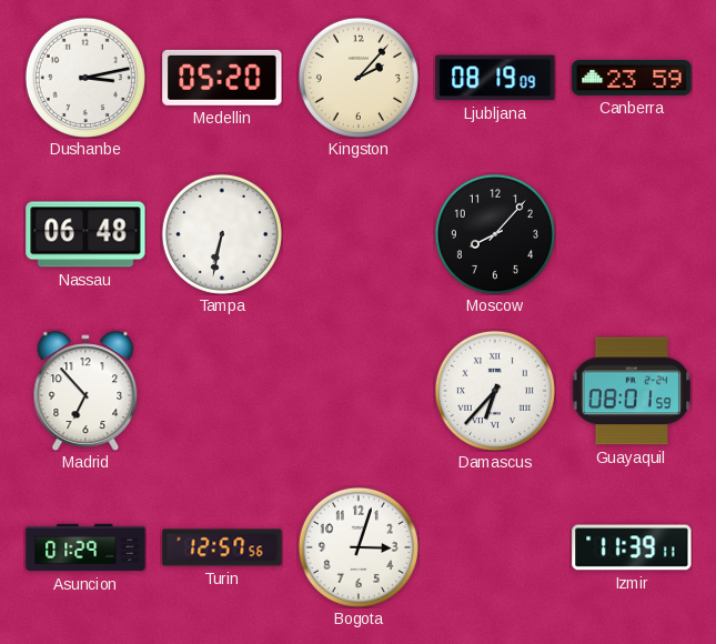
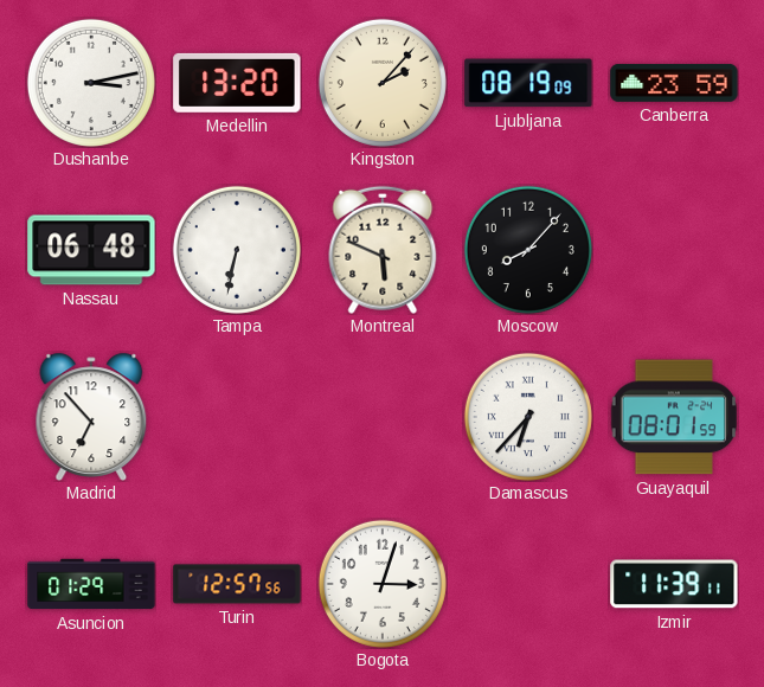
Medellin: 05:20 -> 13:20 (237, 83)
Montreal: none -> 5:49 (383, 250)
